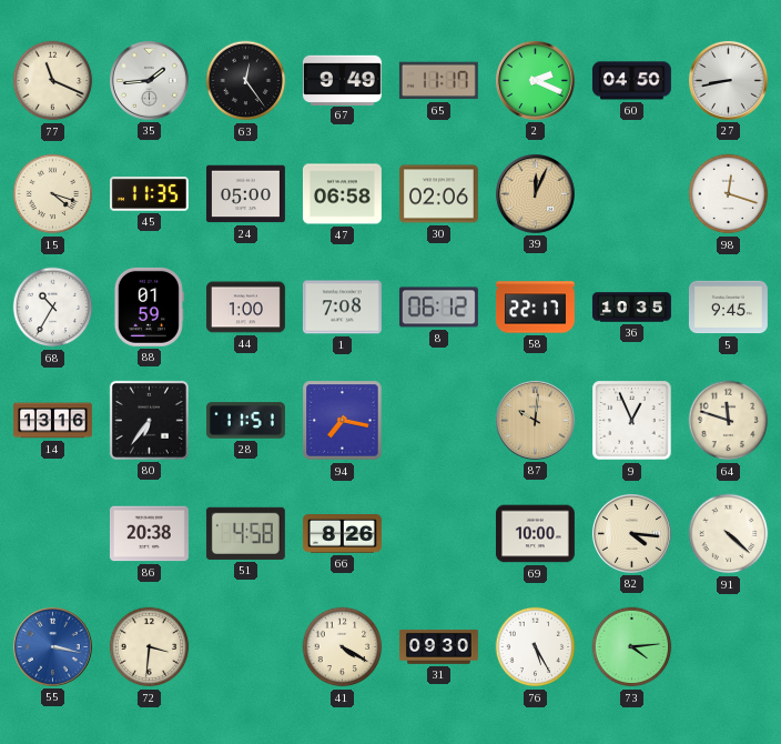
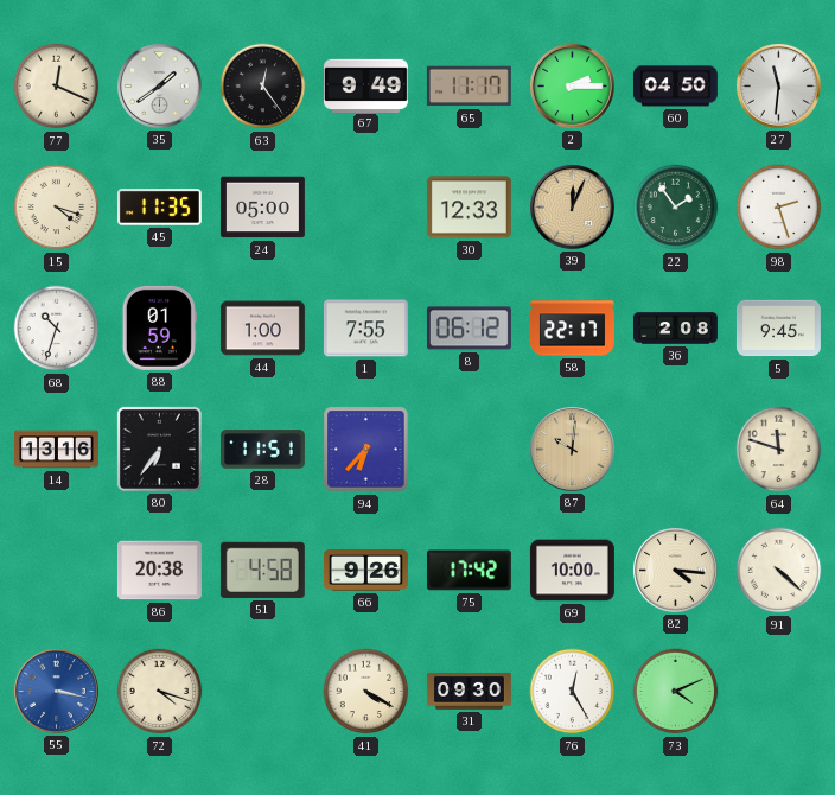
77: 11:19 -> 12:19 (57, 87)
35: 1:44 -> 1:39 (159, 85)
2: 2:19 -> 2:15 (572, 85)
27: 8:43 -> 11:31 (778, 85)
47: 06:58 -> none (342, 194)
30: 02:06 -> 12:33 (469, 208)
22: none -> 1:54 (676, 208)
98: 12:18 -> 2:27 (779, 208)
68: 10:35 -> 10:33 (57, 329)
1: 7:08 -> 7:55 (365, 329)
36: 10:35 -> 2:08 (675, 329)
94: 7:17 -> 6:37 (366, 450)
9: 12:56 -> none (632, 421)
66: 8:26 -> 9:26 (365, 571)
75: none -> 17:42 (469, 571)
72: 3:31 -> 4:18 (160, 692)
76: 5:25 -> 12:25 (573, 692)
73: 4:14 -> 4:11 (676, 692)
